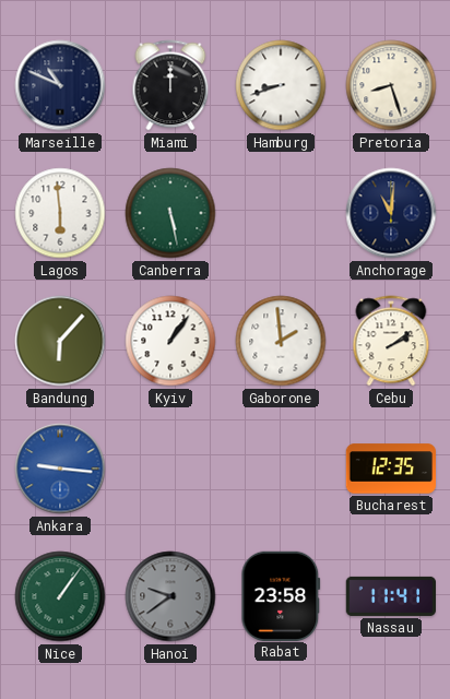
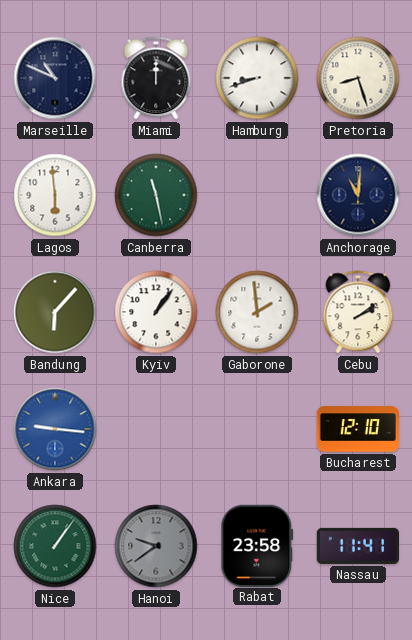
Canberra: 5:28 -> 11:28 (156, 195)
Bucharest: 12:35 -> 12:10 (357, 429)
